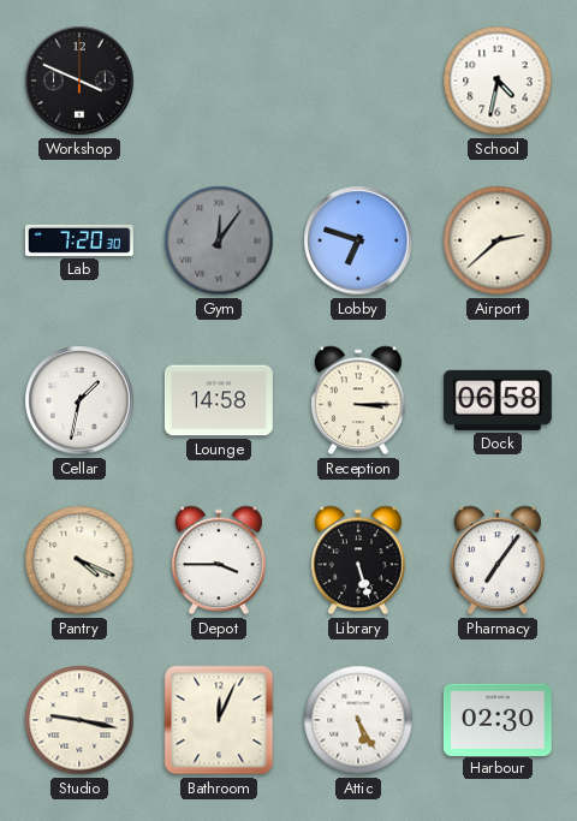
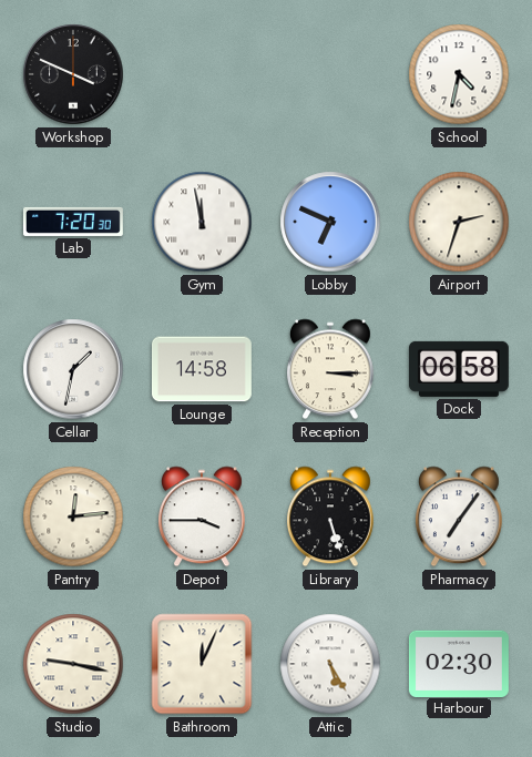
Gym: 12:06 -> 11:58 (202, 222)
Gym dial: grey -> white (202, 222)
Lobby: 6:48 -> 6:49 (330, 222)
Airport: 2:38 -> 2:33 (459, 222)
Pantry: 4:19 -> 12:14 (73, 516)
